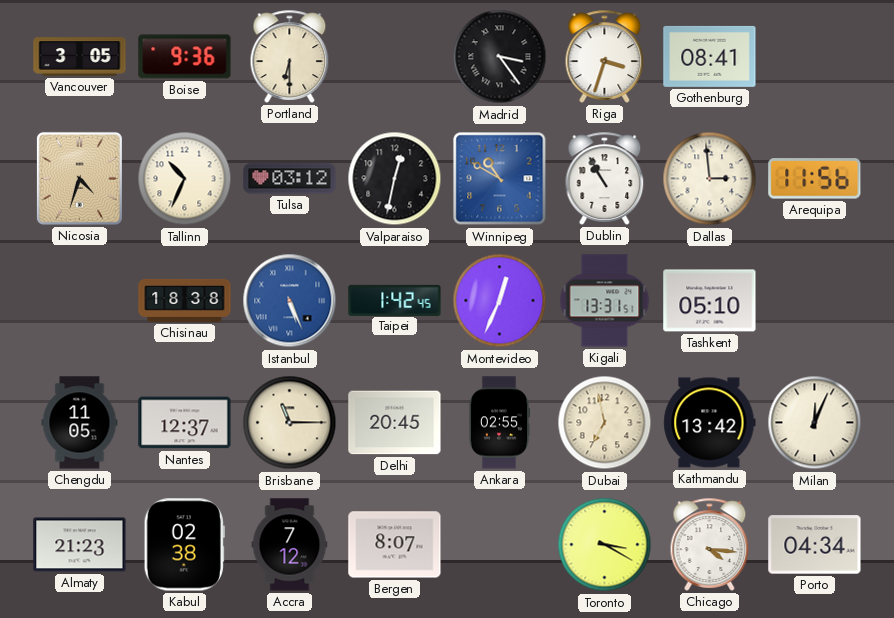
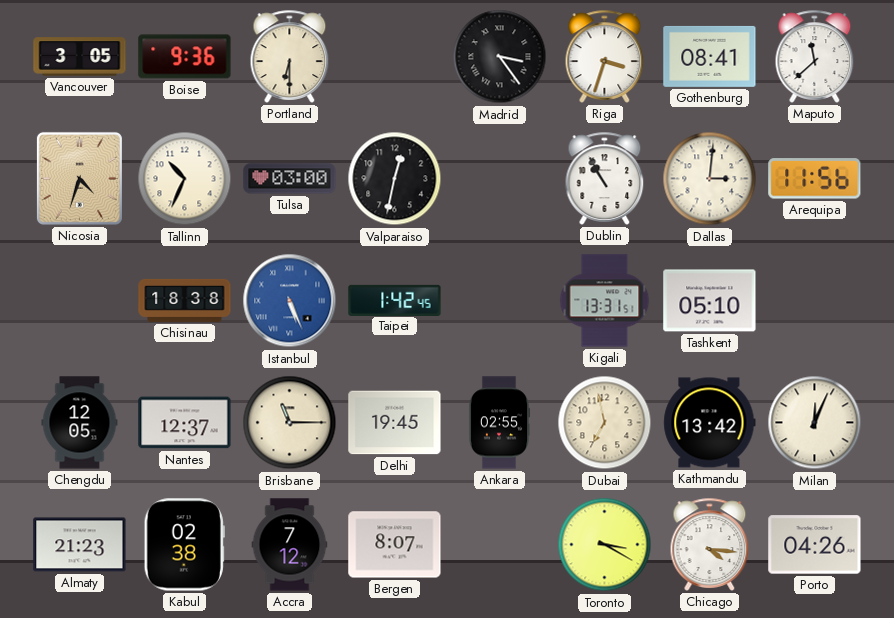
Maputo: none -> 11:38 (815, 56)
Tulsa: 03:12 -> 03:00 (290, 179)
Winnipeg: 10:50 -> none (500, 179)
Dallas: 2:59 -> 3:01 (710, 179)
Montevideo: 12:34 -> none (500, 301)
Chengdu: 11:05 -> 12:05 (80, 423)
Delhi: 20:45 -> 19:45 (395, 423)
Porto: 04:34 -> 04:26 (815, 545)
